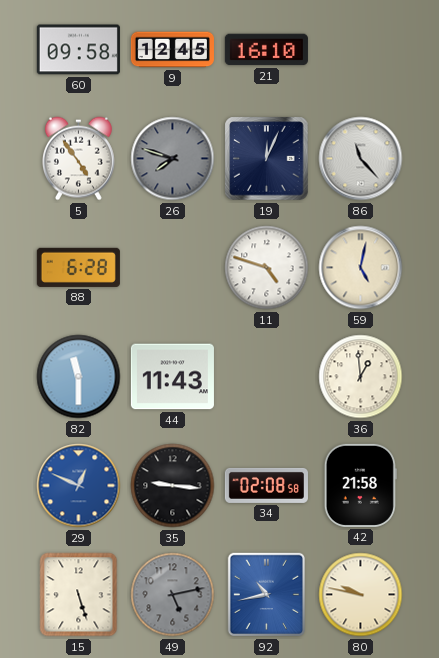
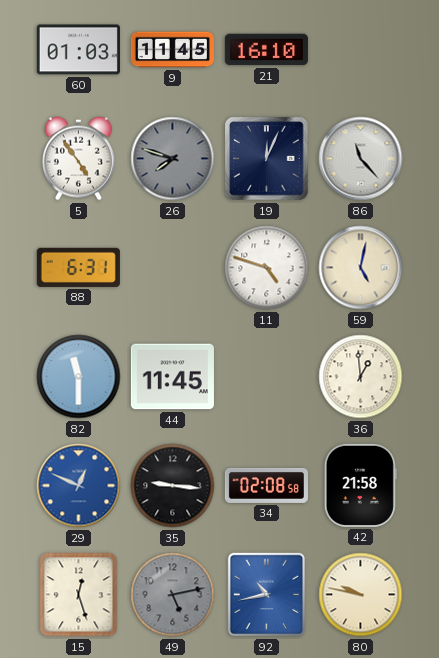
60: 09:58 -> 01:03 (78, 50)
9: 12:45 -> 11:45 (172, 50)
88: 6:28 -> 6:31 (78, 267)
44: 11:43 -> 11:45 (172, 377)
15: 5:27 -> 12:27 (79, 595)
